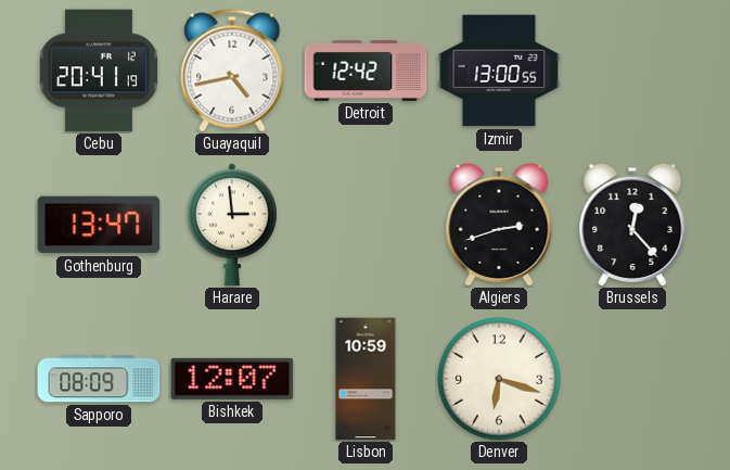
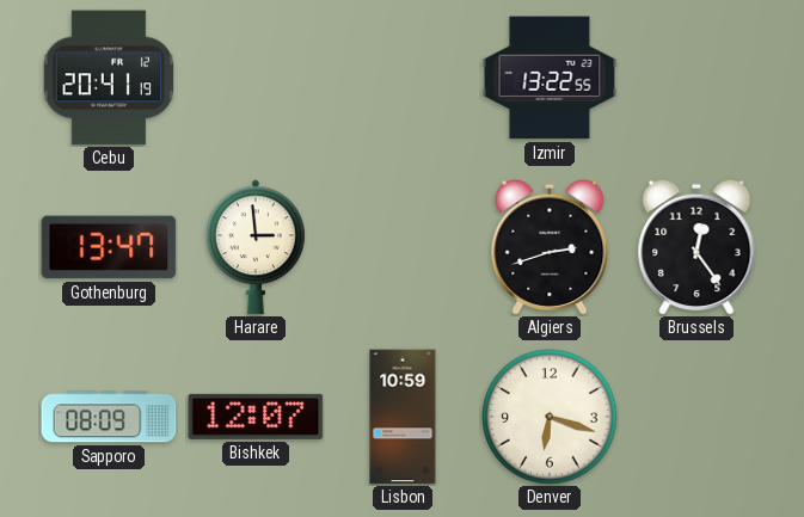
Guayaquil: 4:43 -> none (232, 71)
Detroit: 12:42 -> none (366, 71)
Izmir: 13:00 -> 13:22 (550, 78)
Brussels: 12:23 -> 12:24 (696, 247)
